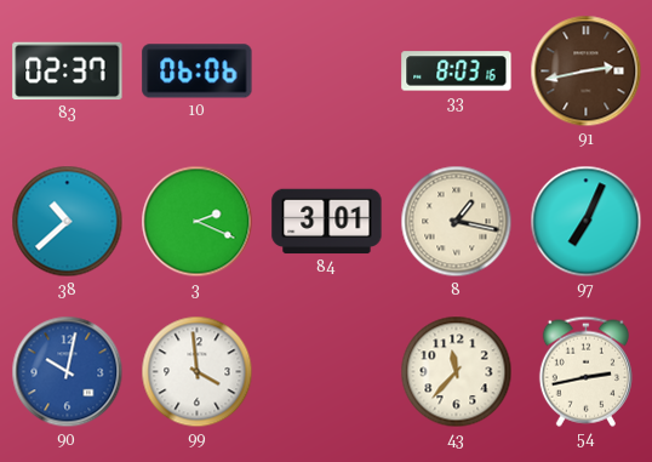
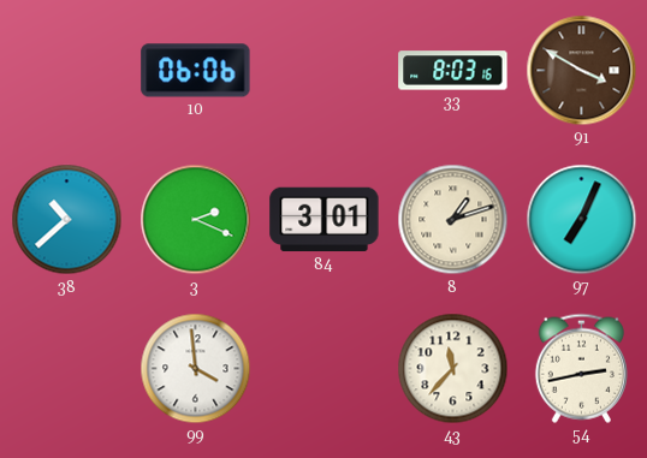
83: 02:37 -> none (68, 72)
91: 2:43 -> 3:50 (582, 71)
8: 1:17 -> 1:12 (453, 220)
90: 10:02 -> none (68, 372)
